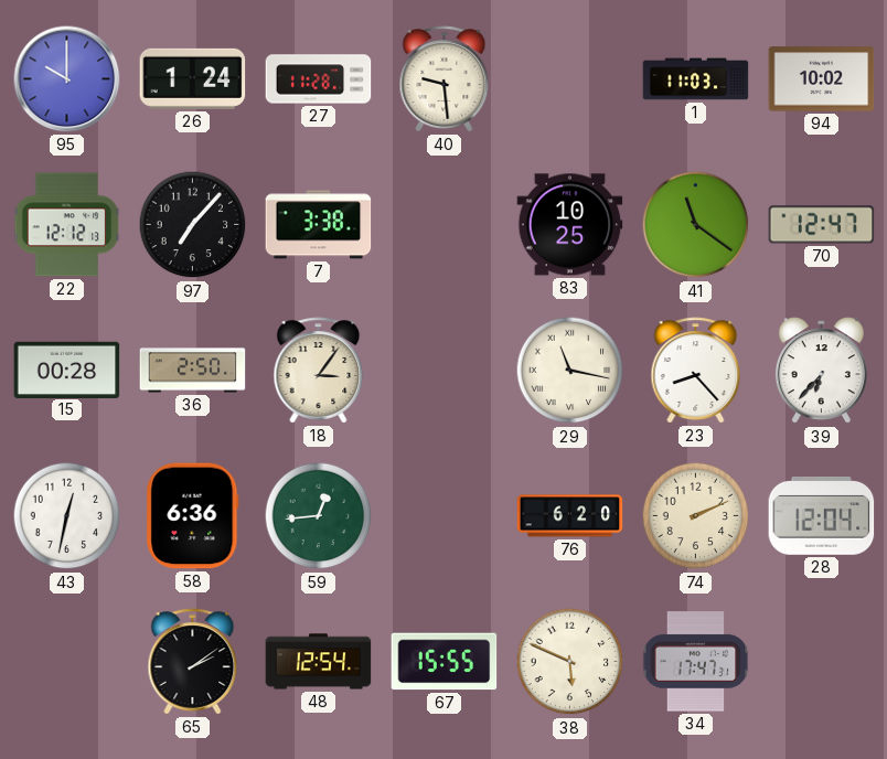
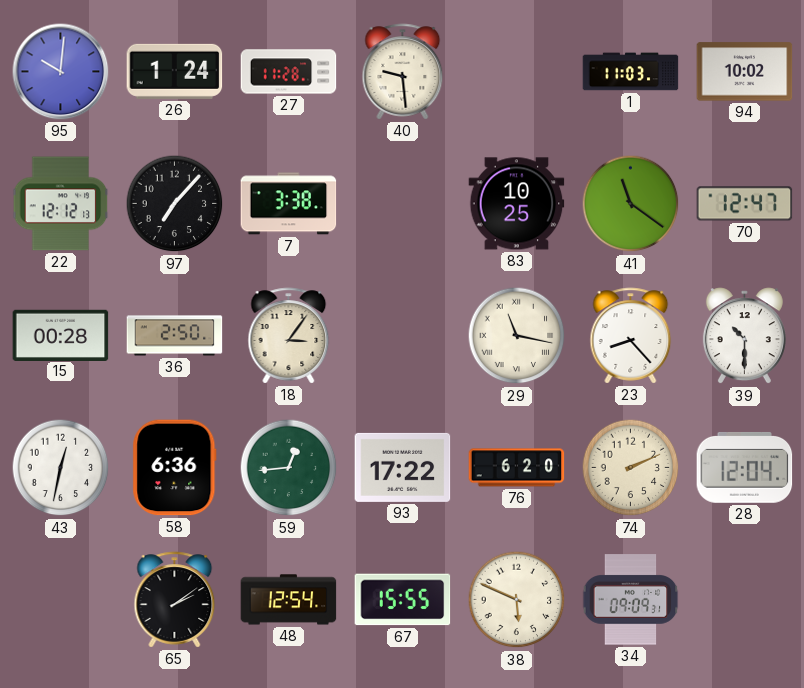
95: 10:00 -> 10:01 (61, 72)
39: 6:37 -> 10:30 (744, 336)
93: none -> 17:22 (403, 467)
34: 17:47 -> 09:09 (631, 600)
